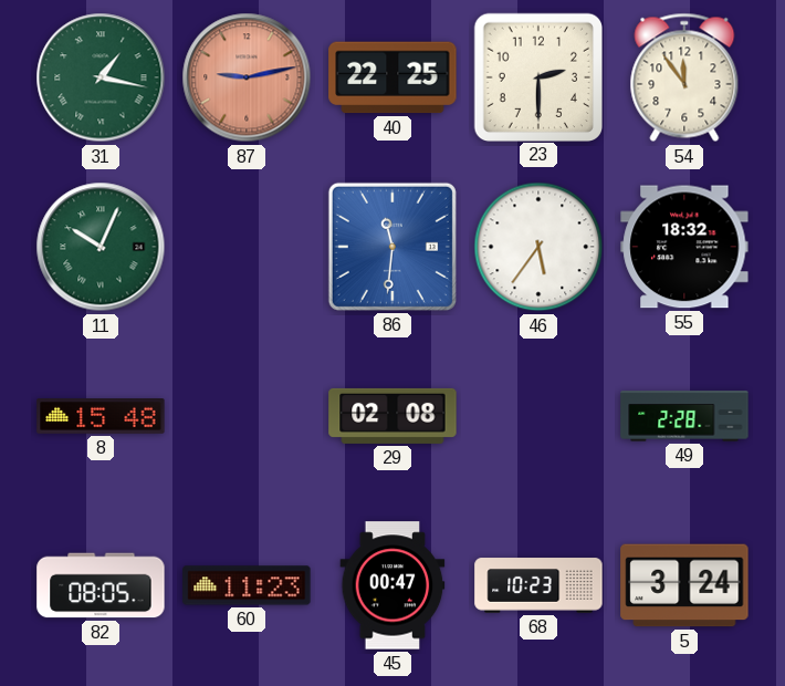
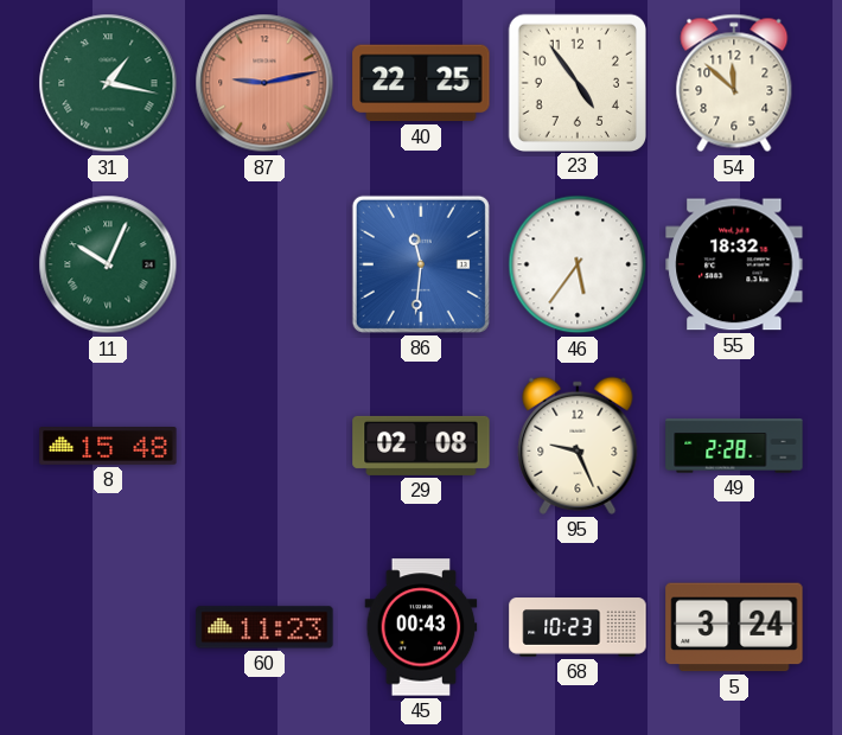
23: 2:30 -> 4:54 (576, 82)
54: 11:54 -> 11:52 (734, 83)
95: none -> 9:26 (578, 446)
82: 08:05 -> none (101, 585)
45: 00:47 -> 00:43 (421, 627)
